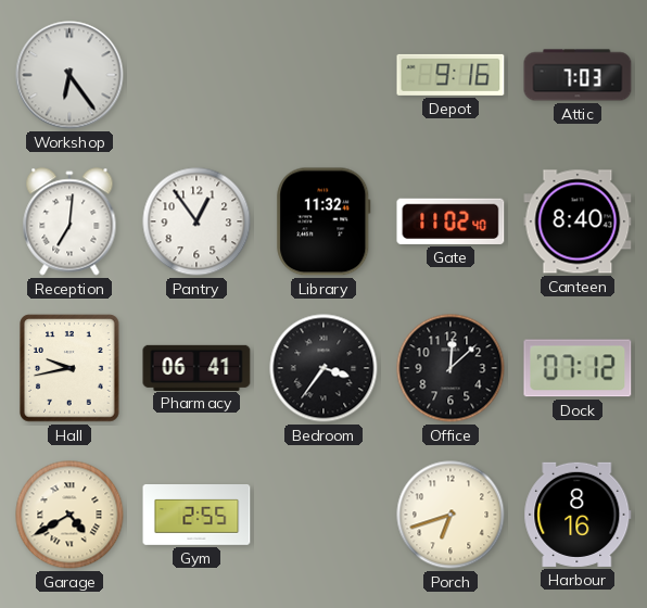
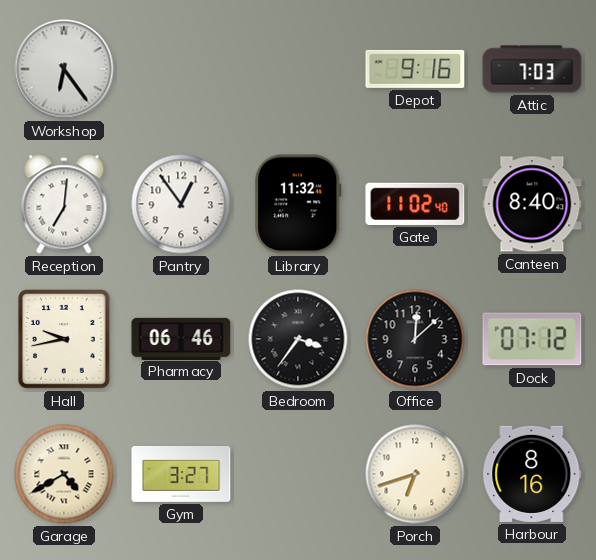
Pharmacy: 06:41 -> 06:46 (181, 338)
Gym: 2:55 -> 3:27 (181, 475)
